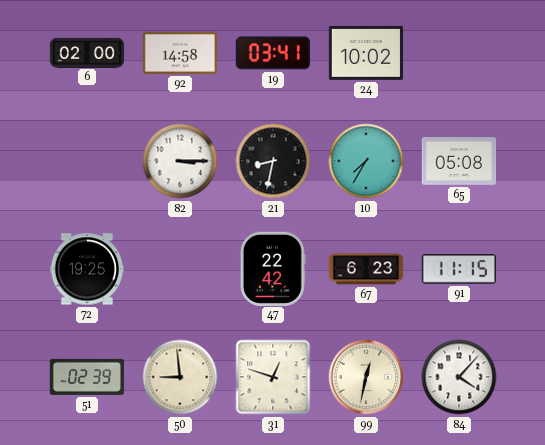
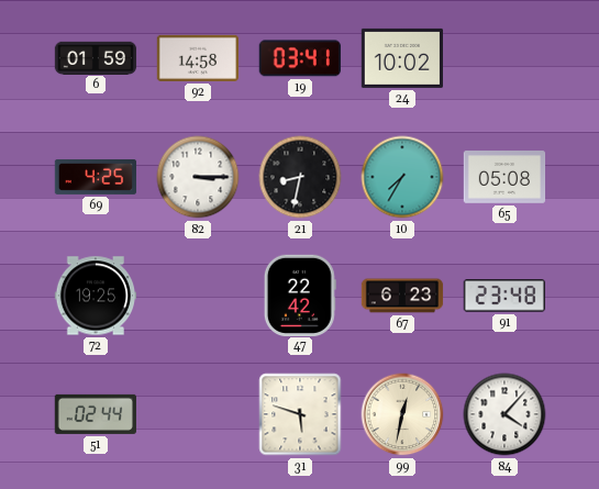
6: 02:00 -> 01:59 (96, 57)
69: none -> 4:25 (96, 177)
91: 11:15 -> 23:48 (503, 296)
51: 02:39 -> 02:44 (96, 414)
50: 8:59 -> none (180, 377)
31: 12:48 -> 5:48 (300, 414)
